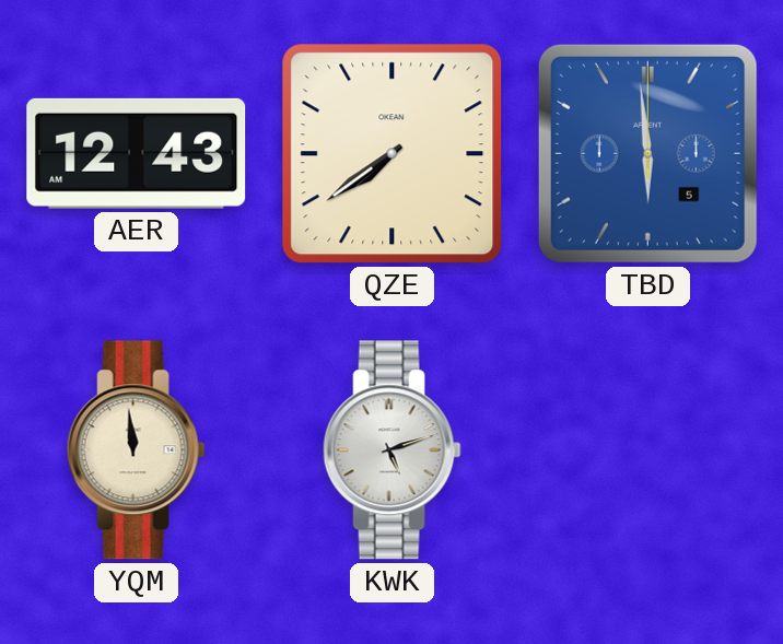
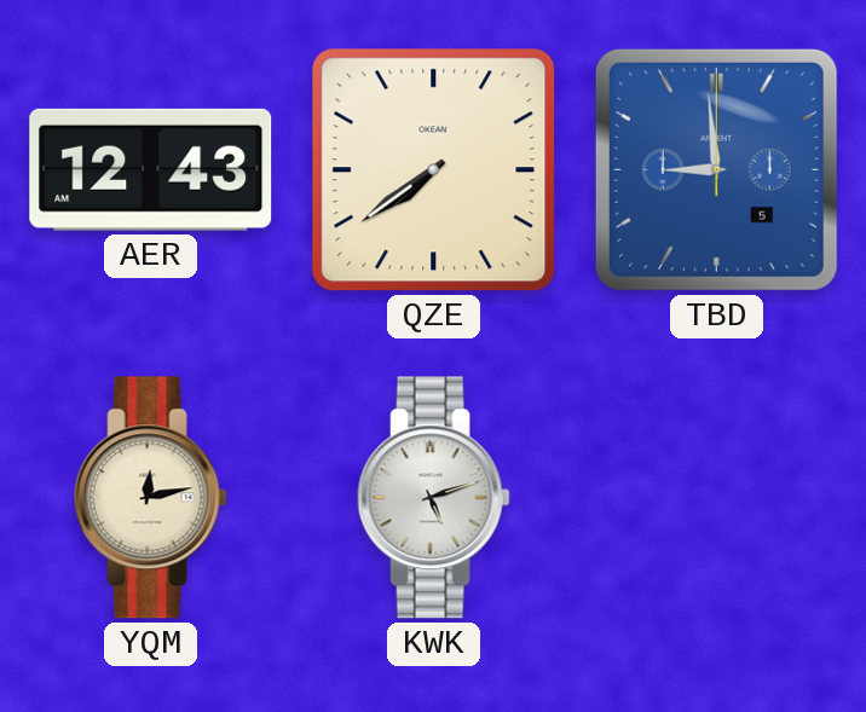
TBD: 5:59 -> 8:59 (716, 169)
YQM: 11:59 -> 12:13 (150, 498)
